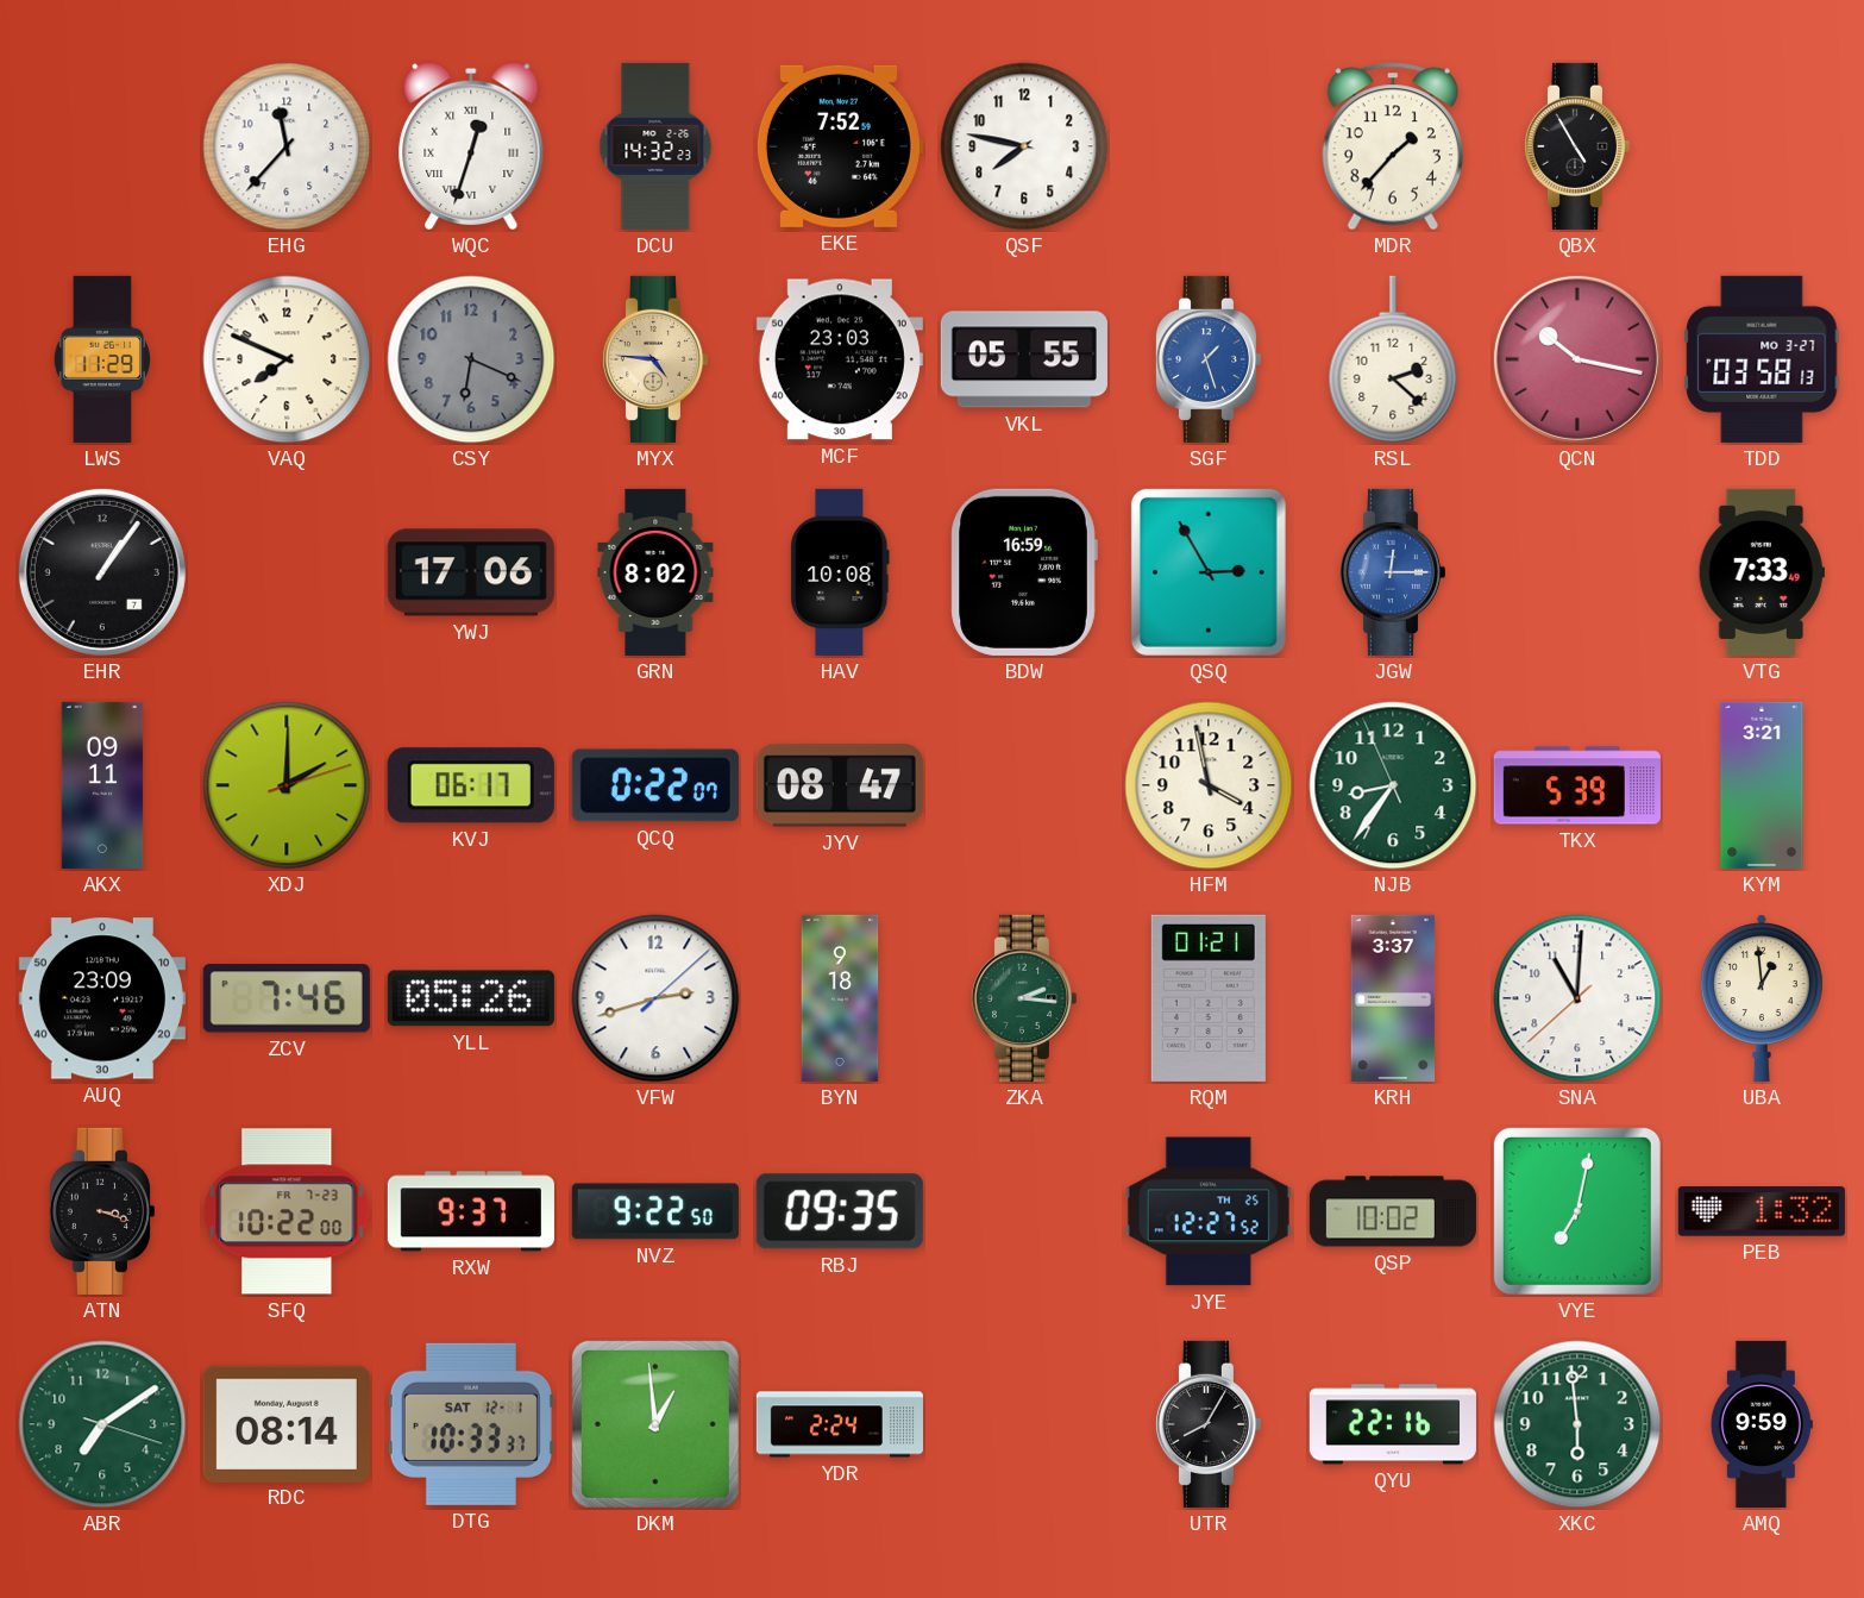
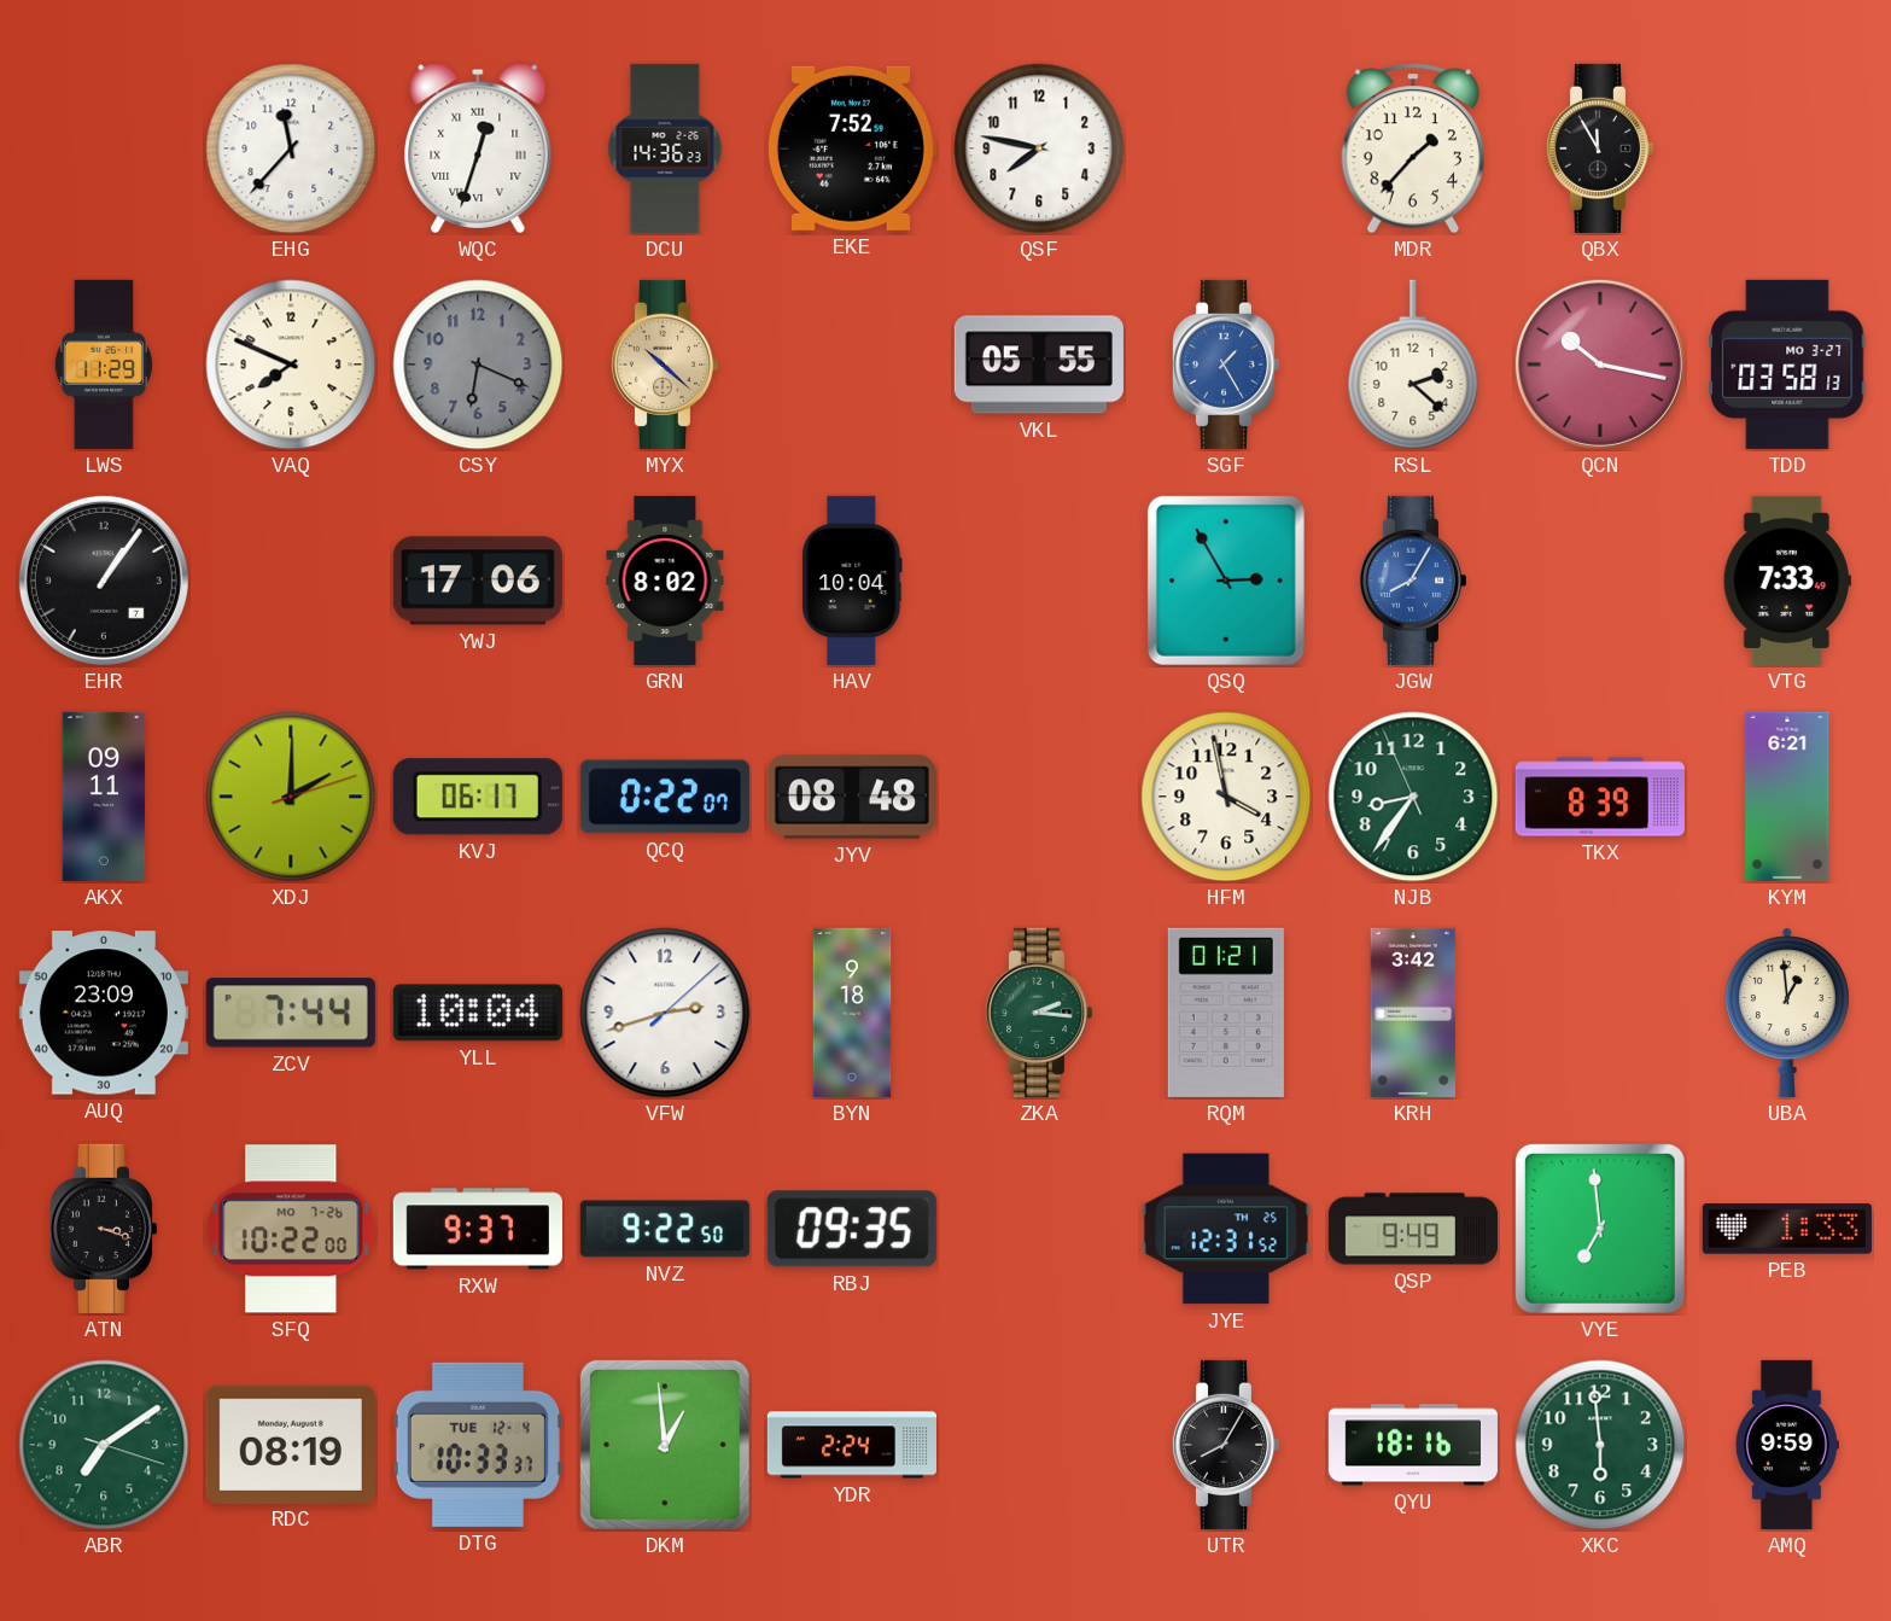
DCU: 14:32 -> 14:36 (665, 148)
QBX: 4:55 -> 11:55 (1599, 148)
MYX: 4:46 -> 10:22 (664, 365)
MCF: 23:03 -> none (840, 359)
SGF: 1:27 -> 1:25 (1225, 365)
HAV: 10:08 -> 10:04 (852, 581)
BDW: 16:59 -> none (1024, 572)
JGW: 12:15 -> 8:05 (1412, 581)
JYV: 08:47 -> 08:48 (852, 797)
TKX: 5:39 -> 8:39 (1600, 797)
KYM: 3:21 -> 6:21 (1787, 797)
ZCV: 7:46 -> 7:44 (291, 1013)
YLL: 05:26 -> 10:04 (478, 1013)
KRH: 3:37 -> 3:42 (1413, 1013)
SNA: 11:00 -> none (1577, 998)
SFQ date: FR 7-23 -> MO 7-26 (291, 1229)
JYE: 12:27 -> 12:31 (1226, 1229)
QSP: 10:02 -> 9:49 (1413, 1229)
VYE: 7:02 -> 6:59 (1600, 1229)
PEB: 1:32 -> 1:33 (1787, 1229)
RDC: 08:14 -> 08:19 (291, 1444)
DTG date: SAT 12-1 -> TUE 12-4 (478, 1445)
QYU: 22:16 -> 18:16 (1413, 1445)
